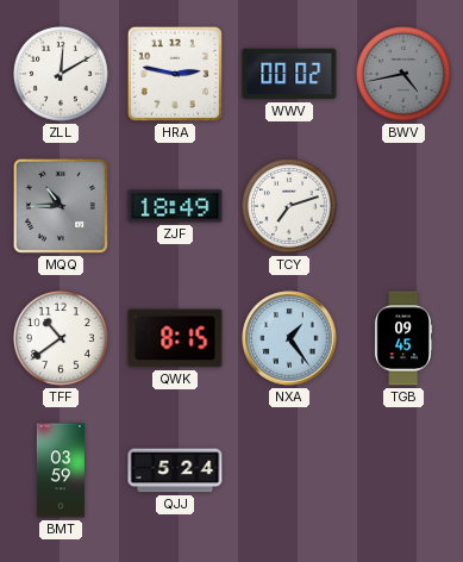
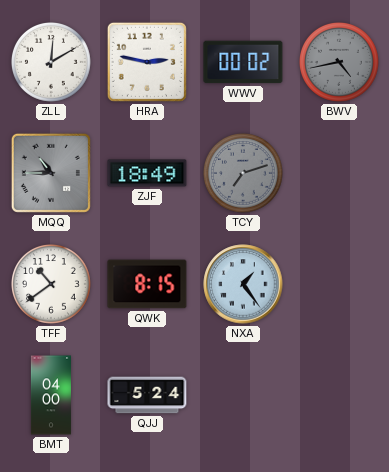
TCY dial: white -> grey (244, 174)
TGB: 09:45 -> none (402, 338)
BMT: 03:59 -> 04:00 (51, 395)
